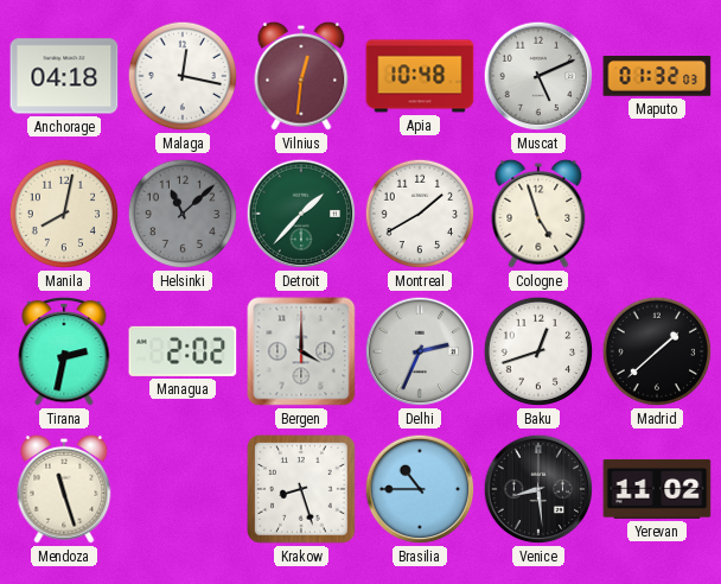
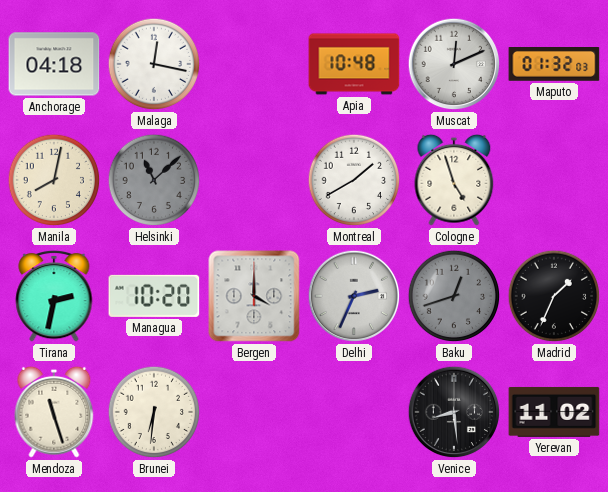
Vilnius: 12:31 -> none (301, 76)
Muscat: 5:11 -> 12:11 (454, 64)
Detroit: 1:37 -> none (301, 214)
Managua: 2:02 -> 10:20 (154, 296)
Baku dial: white -> grey (454, 296)
Madrid: 1:38 -> 1:34 (554, 296)
Brunei: none -> 6:31 (154, 412)
Krakow: 8:27 -> none (301, 489)
Brasilia: 10:45 -> none (420, 489)
